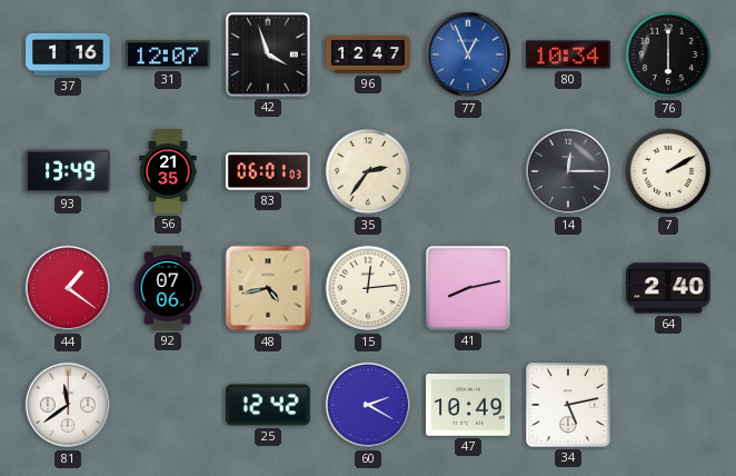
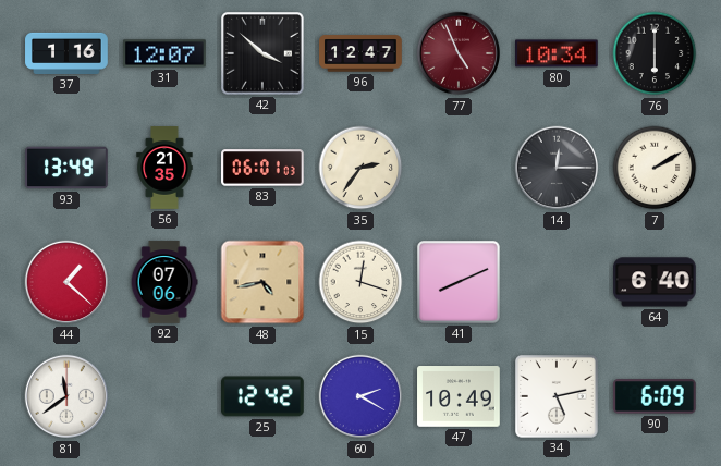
42: 3:57 -> 3:52 (264, 54)
77: 12:56 -> 4:56 (459, 53)
77 dial: blue -> burgundy (459, 53)
44: 1:21 -> 1:22 (66, 282)
15: 12:14 -> 12:18 (361, 282)
41: 8:13 -> 8:11 (460, 283)
64: 2:40 -> 6:40 (656, 282)
90: none -> 6:09 (655, 396)
